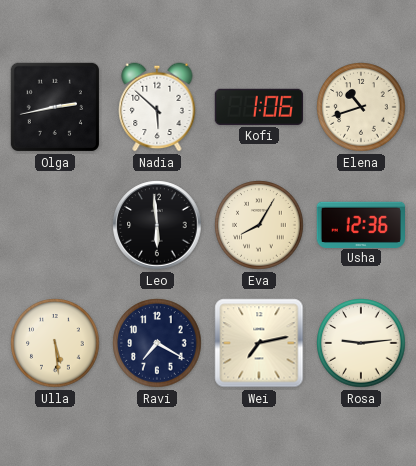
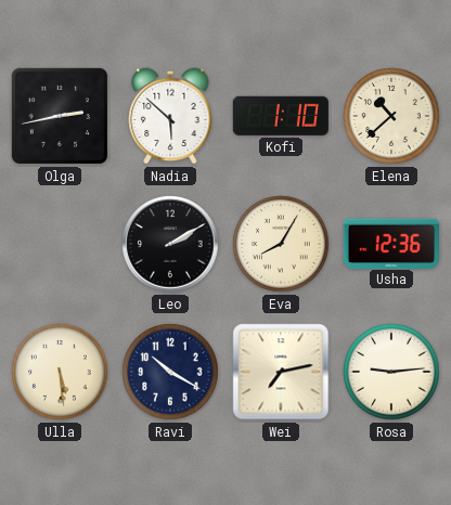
Kofi: 1:06 -> 1:10 (281, 116)
Elena: 10:42 -> 10:38 (391, 116)
Leo: 5:59 -> 2:10 (170, 244)
Ravi: 7:20 -> 10:20 (170, 372)
